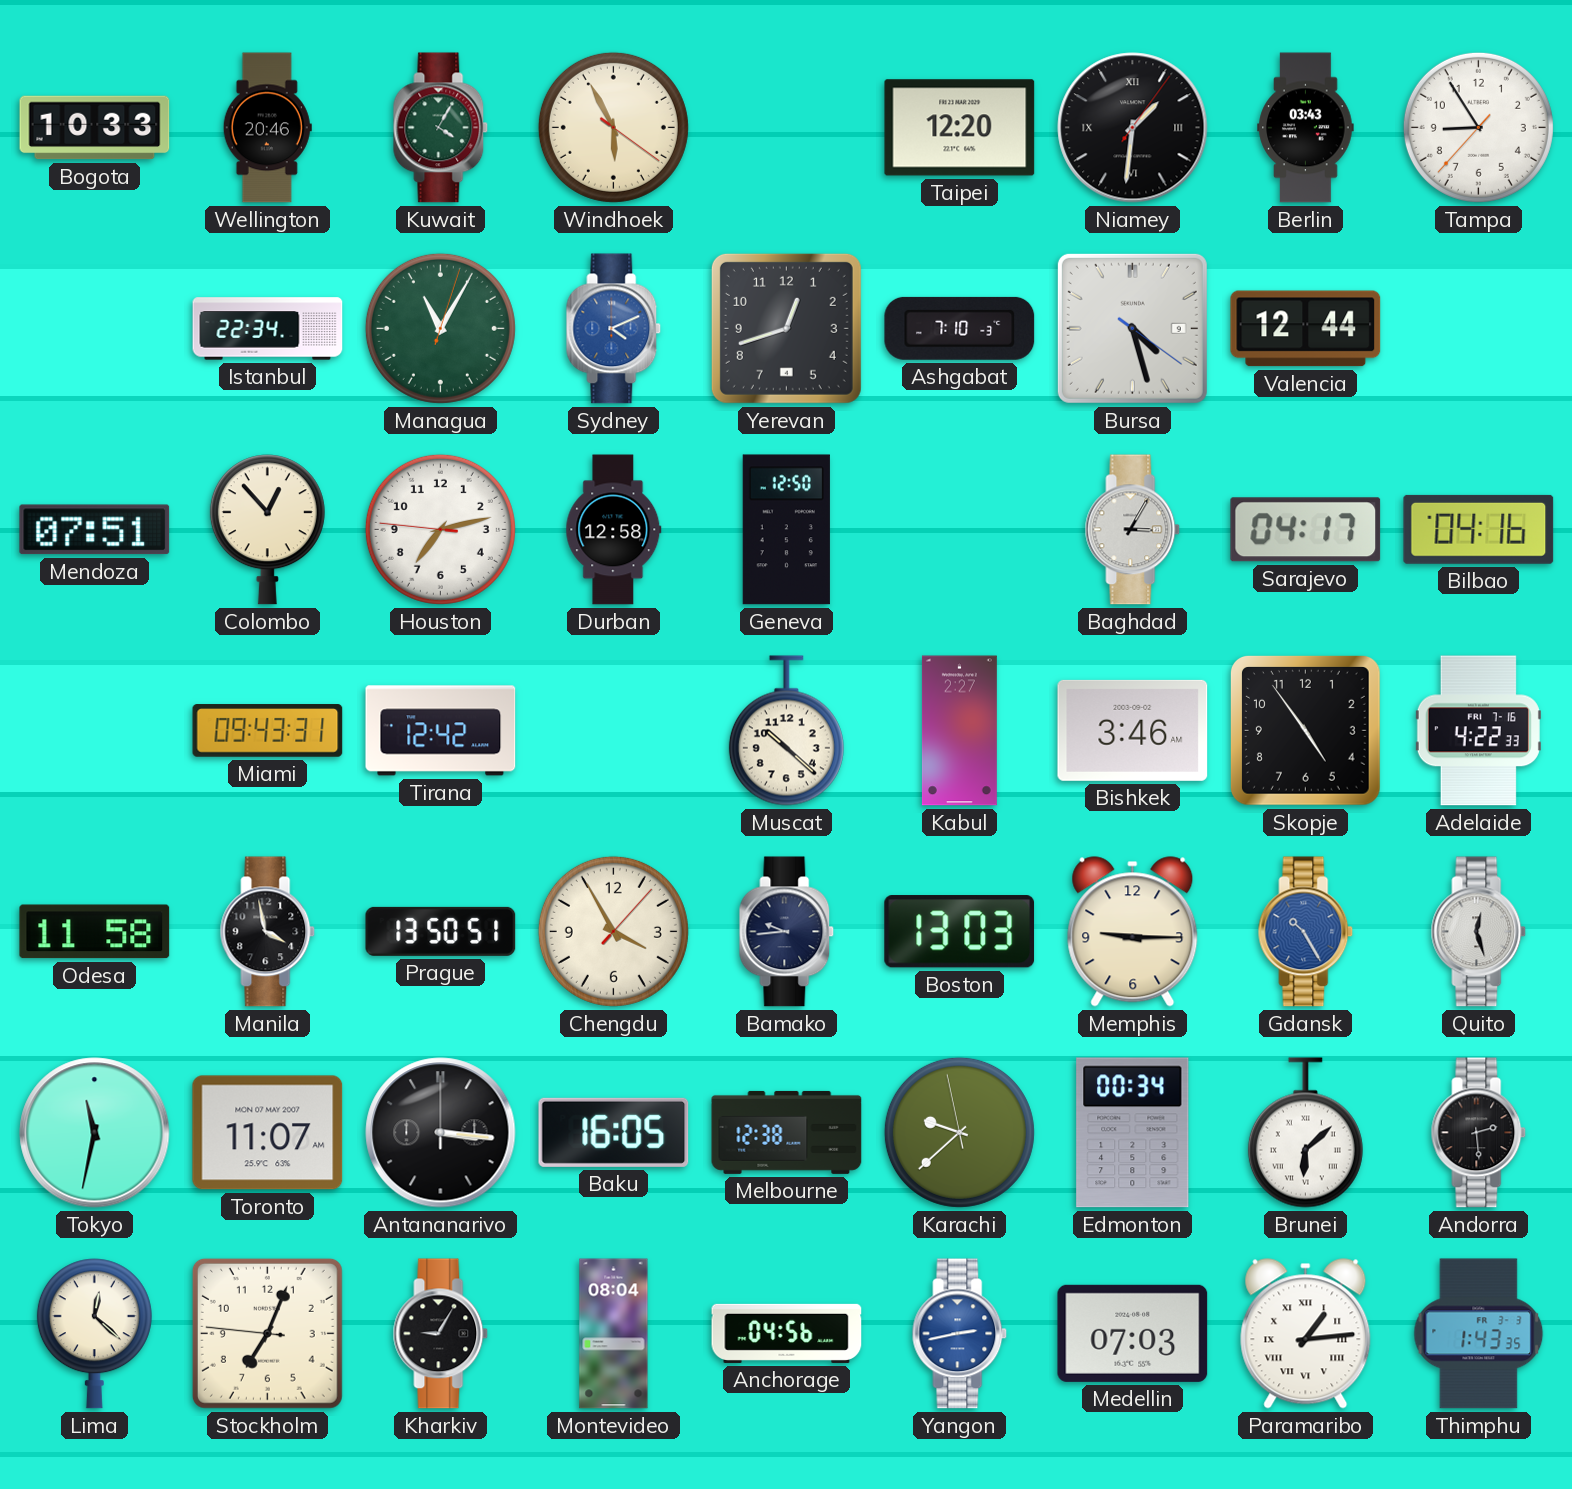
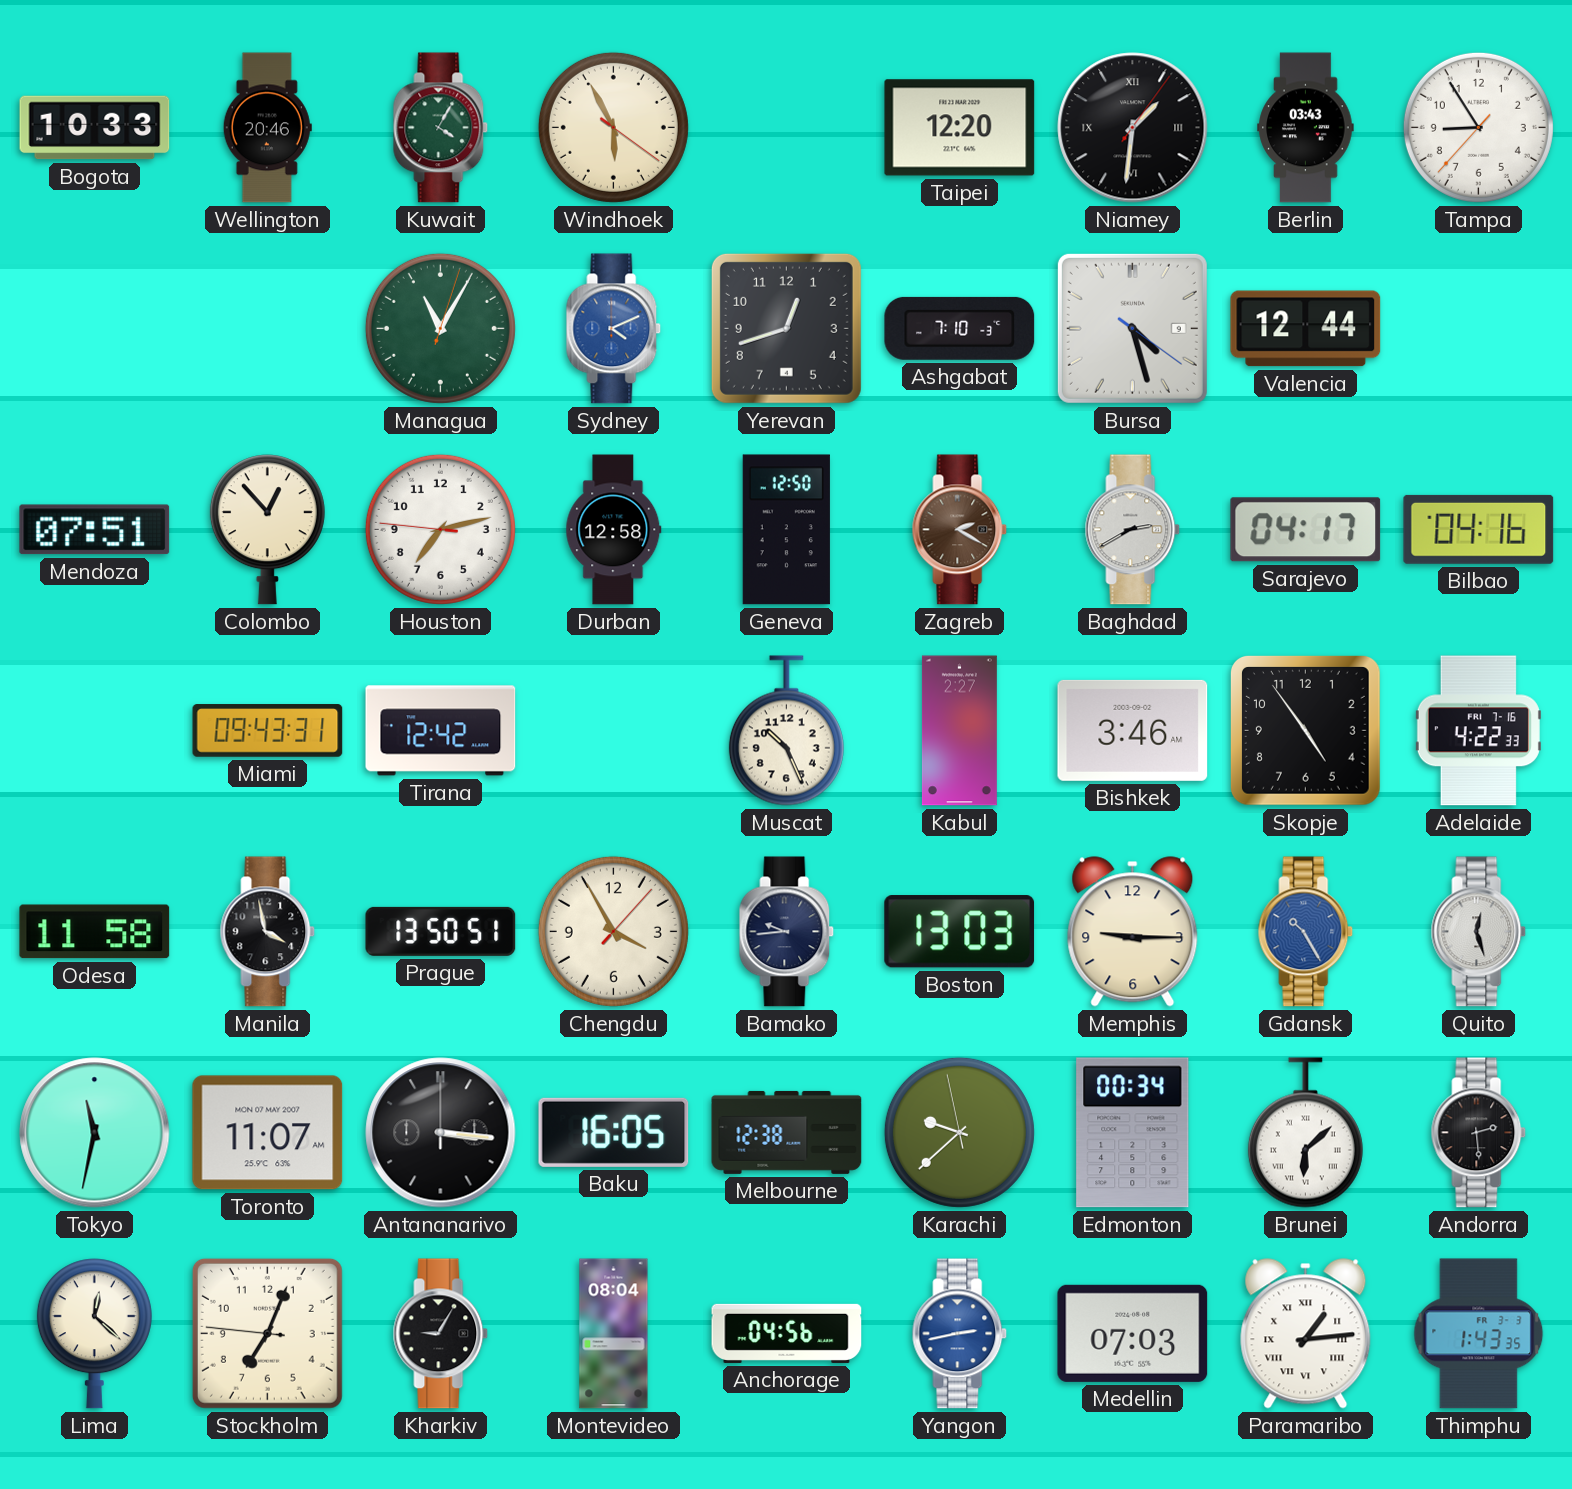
Istanbul: 22:34 -> none (268, 329)
Zagreb: none -> 2:20 (960, 530)
Baghdad: 3:05 -> 2:40 (1133, 530)
Muscat: 10:22 -> 10:26 (786, 731)
